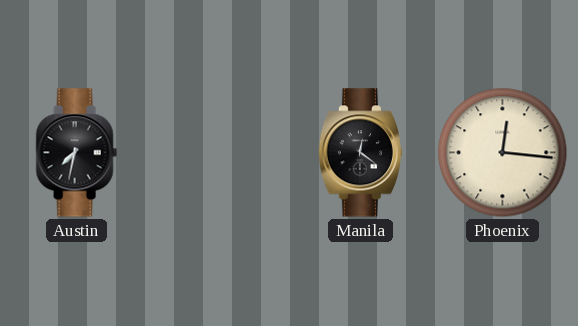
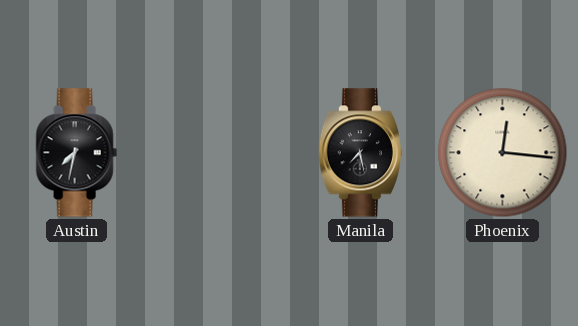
Manila: 12:21 -> 7:28 (360, 153)
